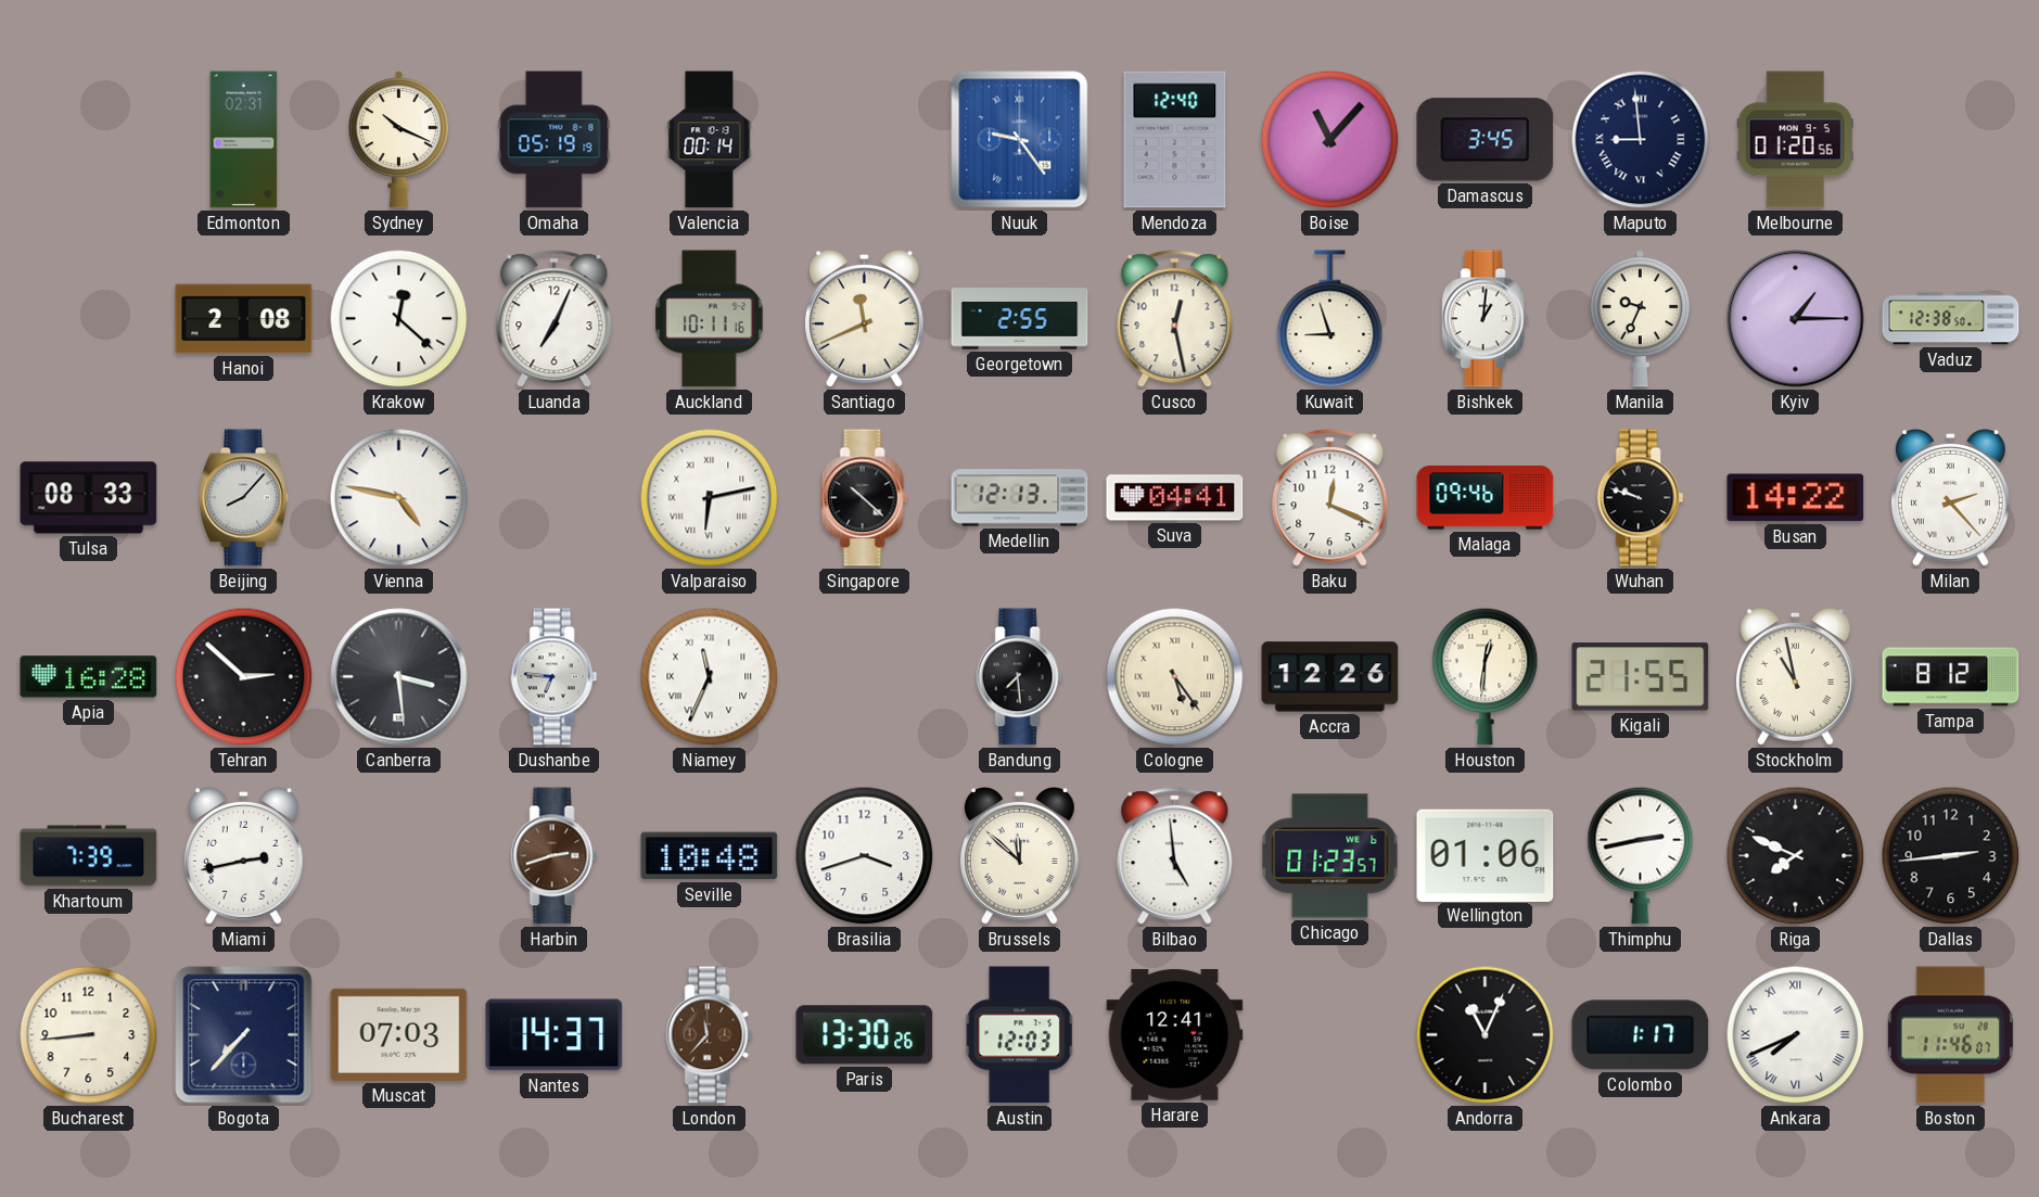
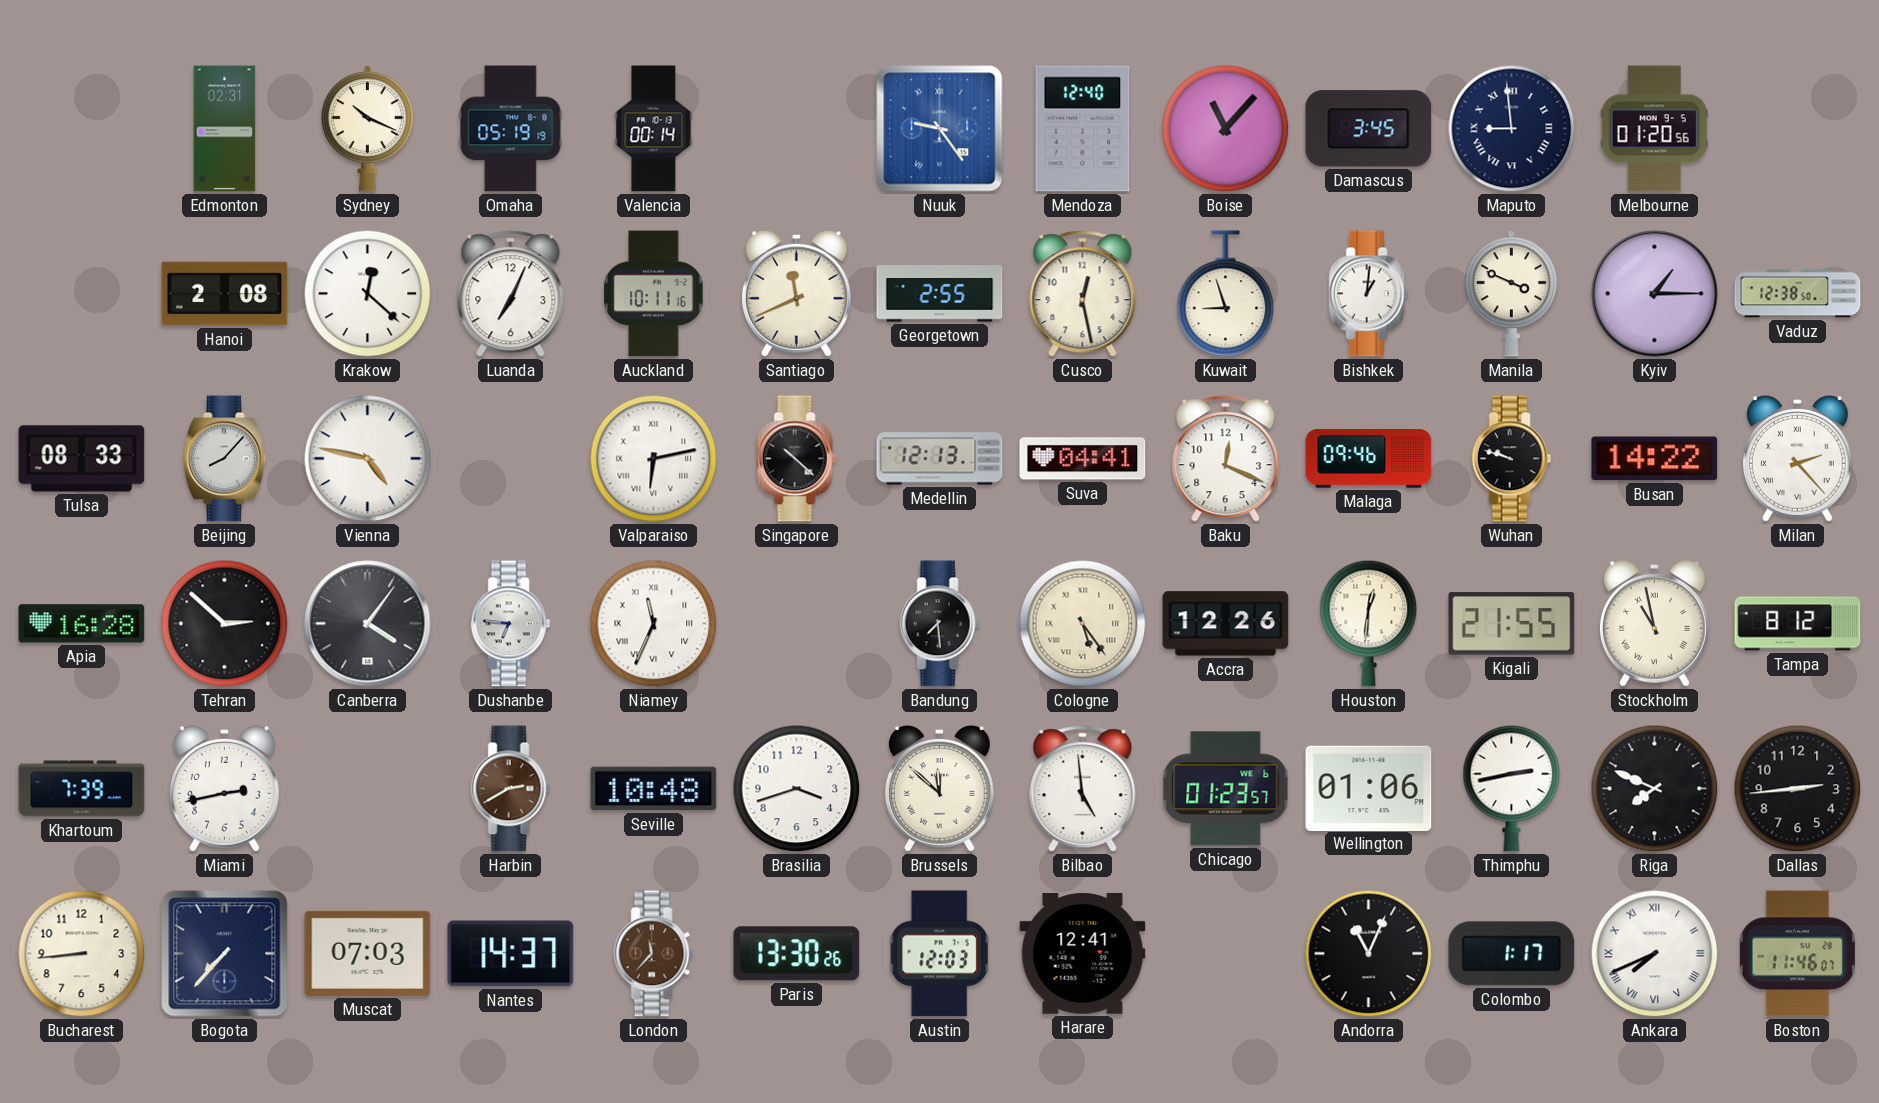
Manila: 9:34 -> 3:49 (1511, 294)
Canberra: 3:29 -> 4:06 (368, 624)
Harbin: 2:42 -> 2:40 (511, 789)
